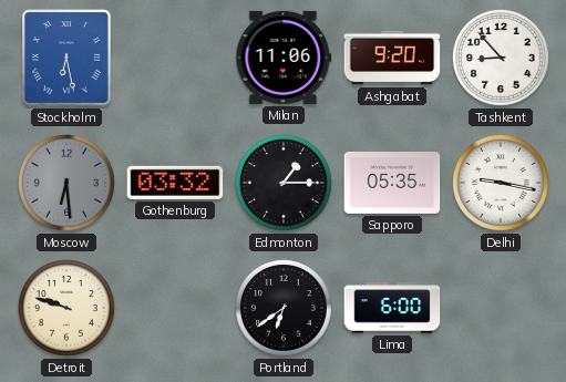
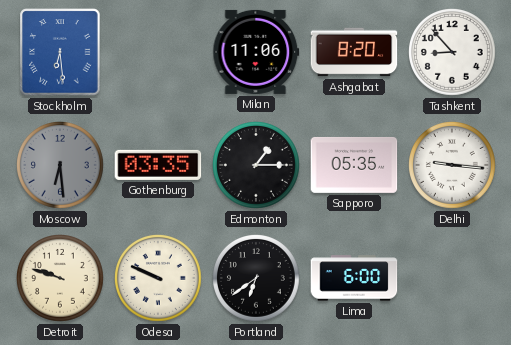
Stockholm: 6:28 -> 6:29 (60, 52)
Ashgabat: 9:20 -> 8:20 (354, 52)
Gothenburg: 03:32 -> 03:35 (158, 165)
Delhi: 9:17 -> 9:16 (453, 166)
Odesa: none -> 9:49 (159, 279)
